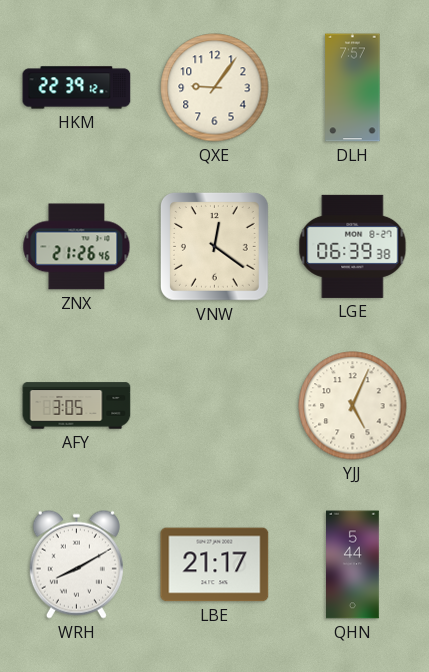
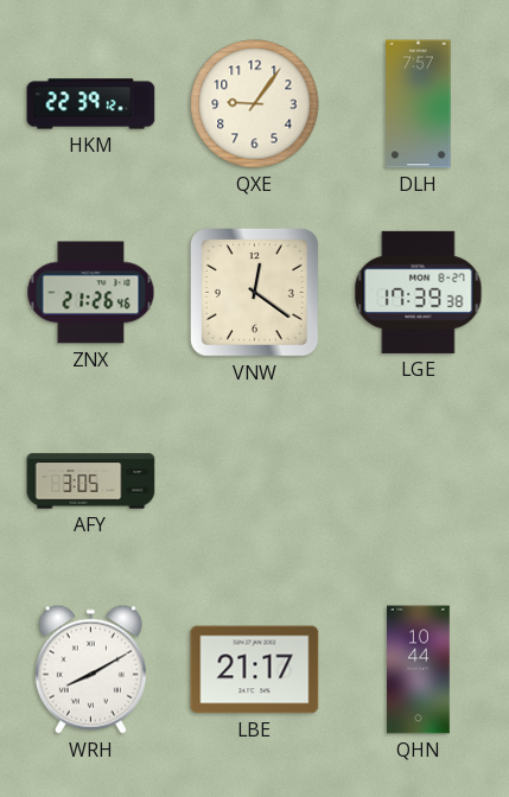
LGE: 06:39 -> 17:39 (419, 292)
YJJ: 5:04 -> none (353, 406)
QHN: 5:44 -> 10:44 (419, 670)
